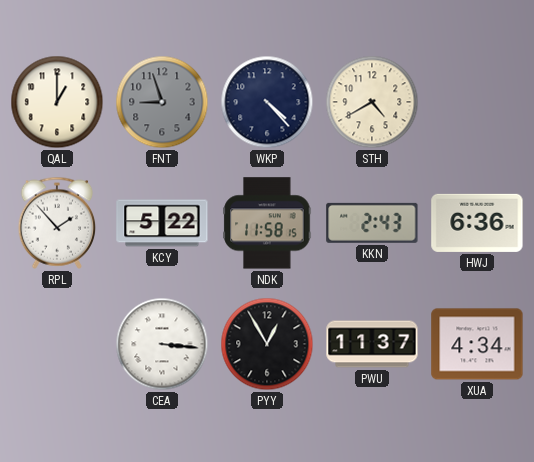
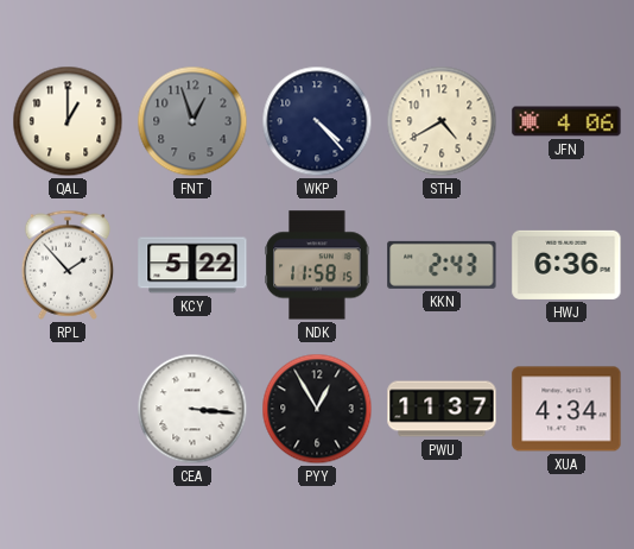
FNT: 8:57 -> 12:57 (192, 121)
JFN: none -> 4:06 (566, 121)
